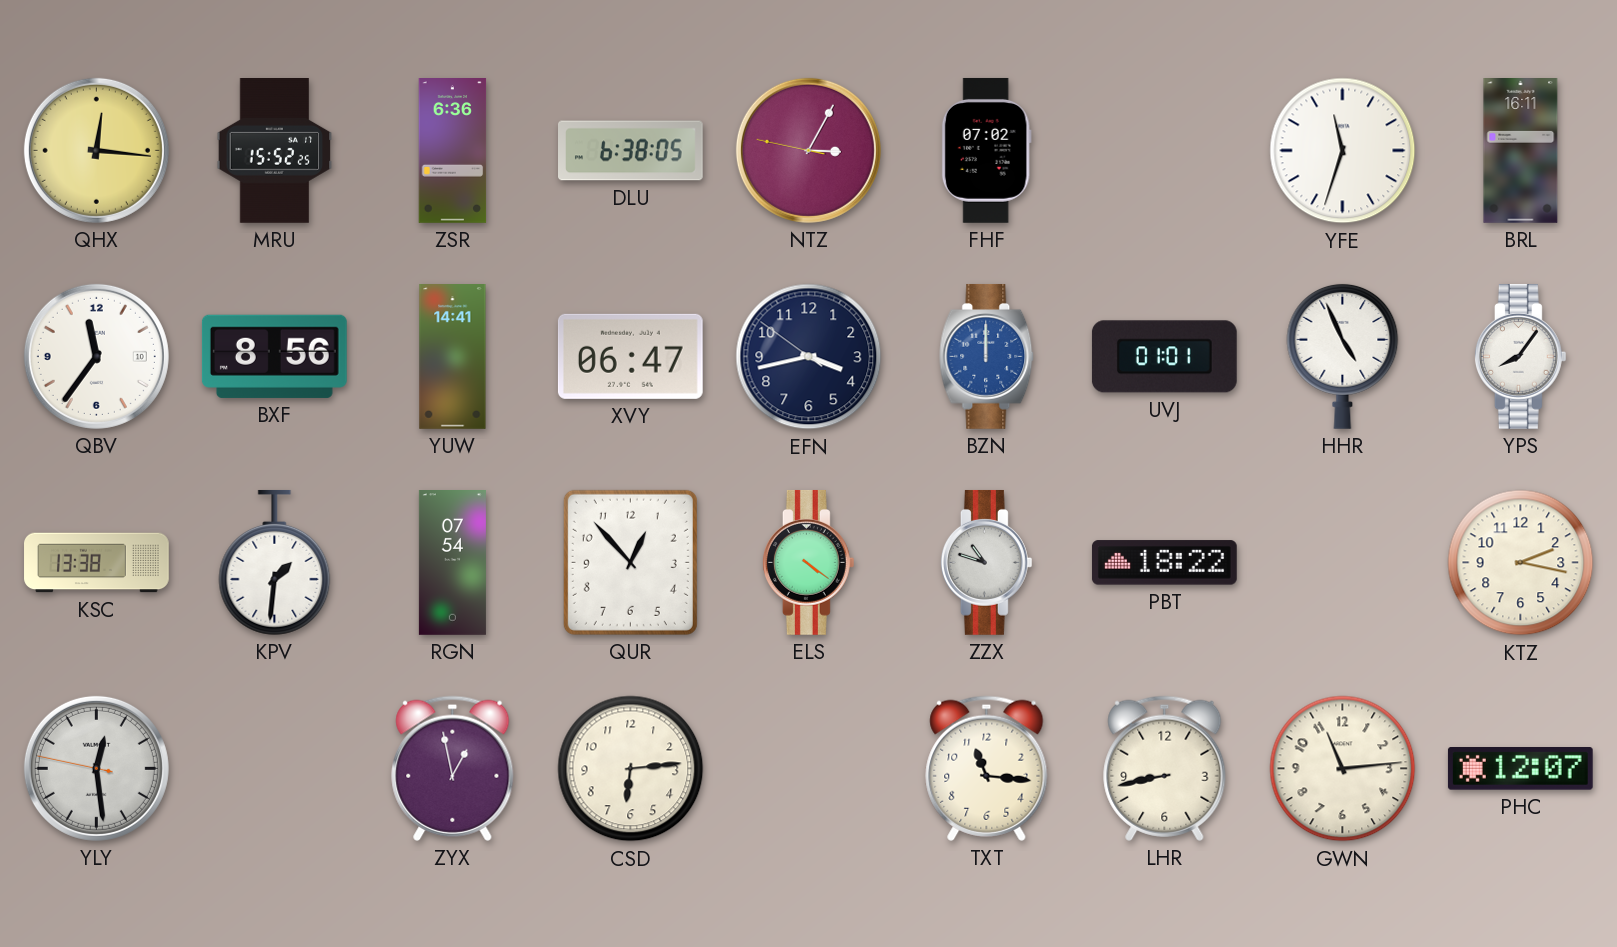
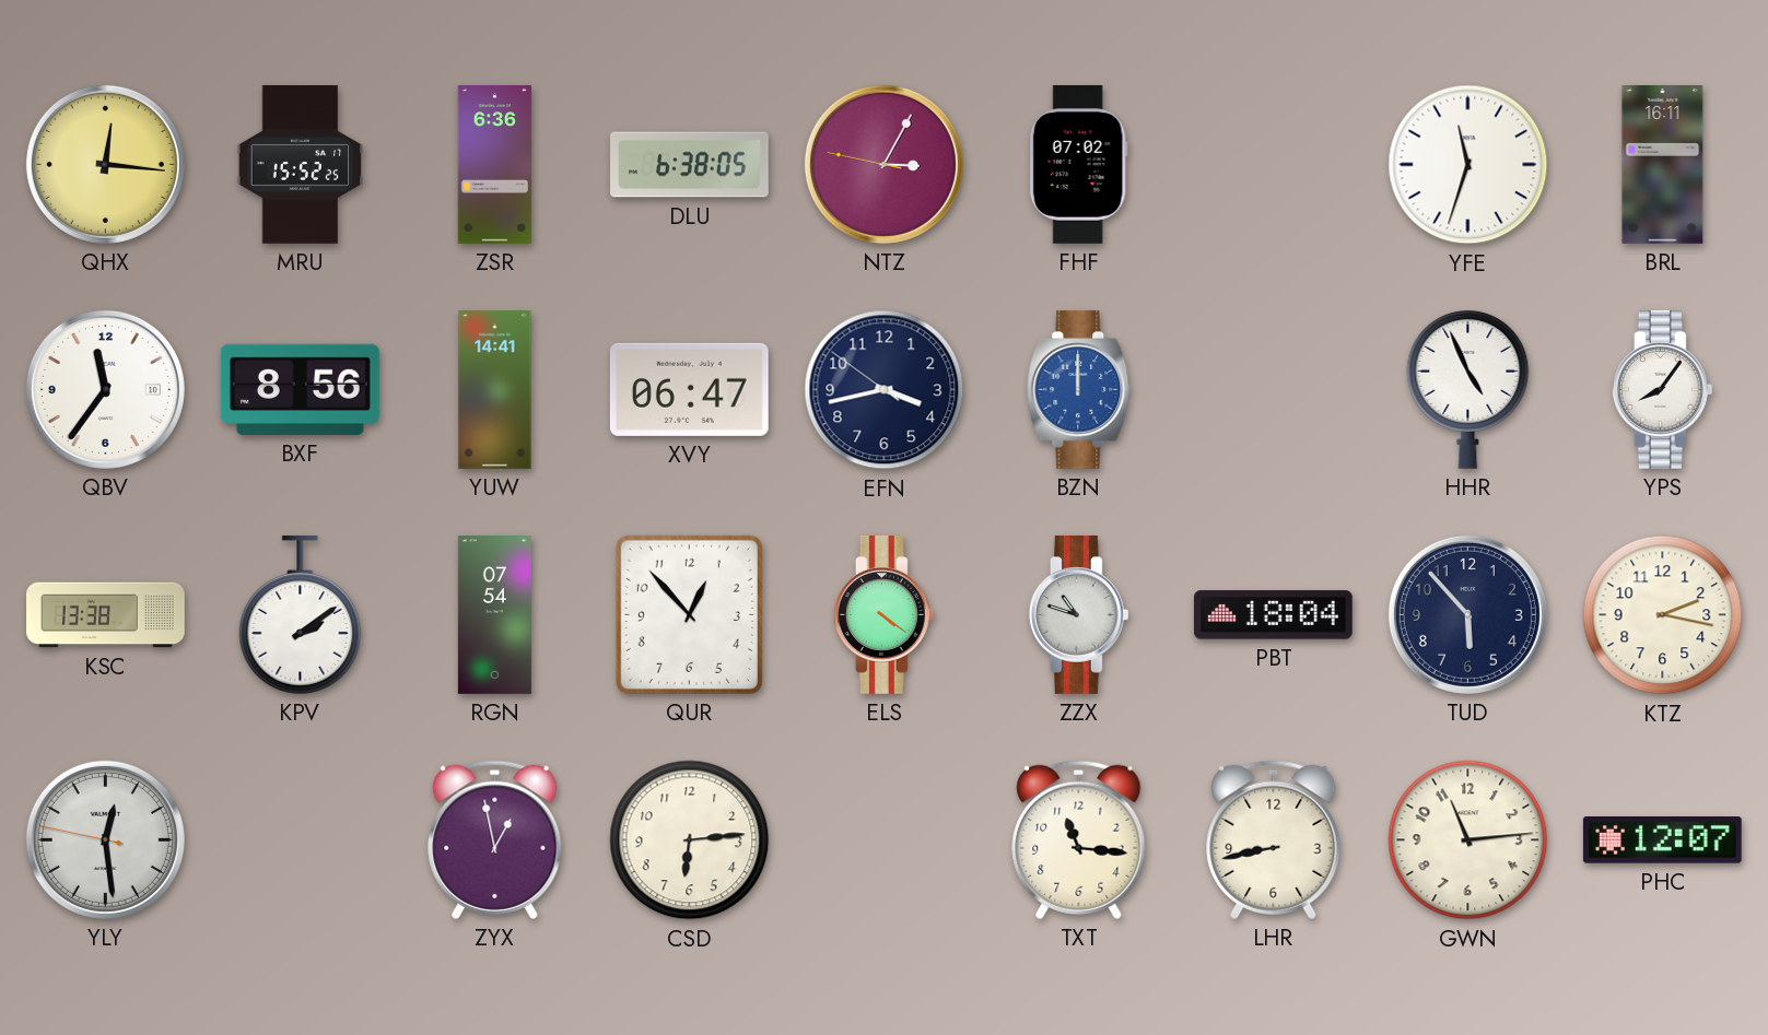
UVJ: 01:01 -> none (1164, 357)
KPV: 1:31 -> 2:09 (301, 614)
PBT: 18:22 -> 18:04 (1273, 615)
TUD: none -> 5:53 (1467, 614)
